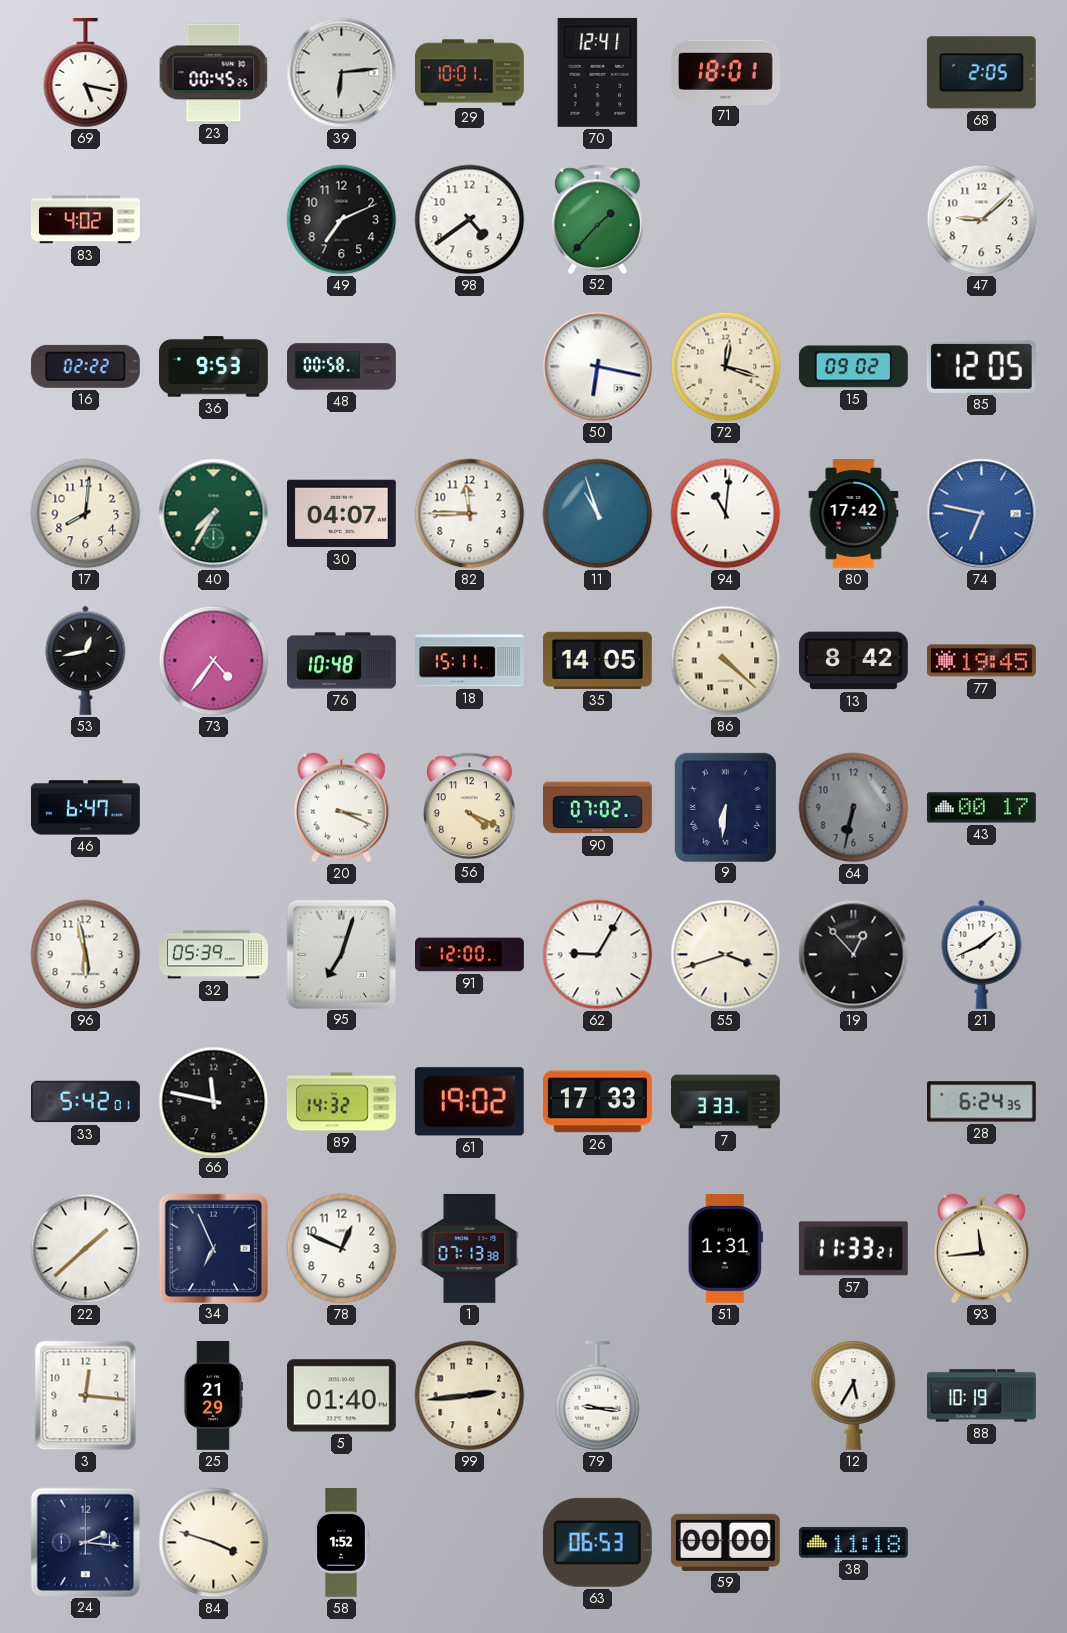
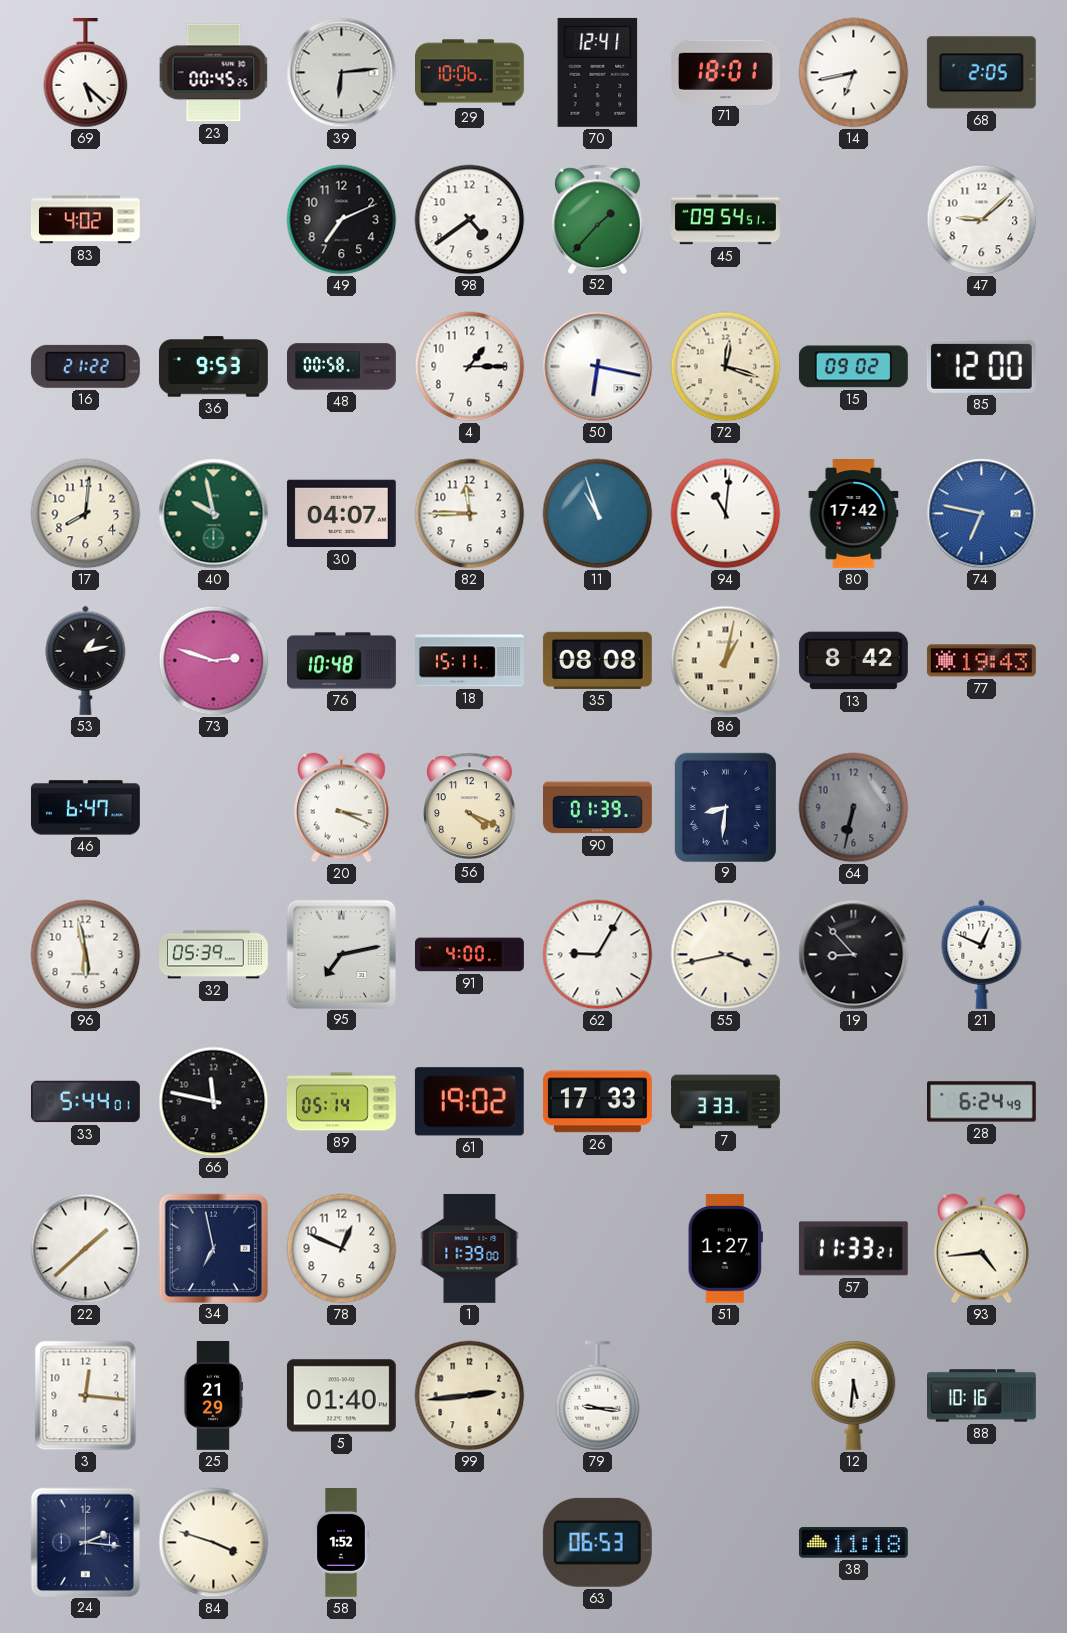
69: 5:17 -> 5:22 (86, 73)
29: 10:01 -> 10:06 (470, 73)
14: none -> 6:43 (854, 73)
45: none -> 09:54 (726, 220)
16: 02:22 -> 21:22 (85, 366)
4: none -> 1:15 (470, 367)
85: 12:05 -> 12:00 (981, 366)
40: 7:35 -> 9:58 (214, 514)
53: 12:43 -> 1:13 (86, 660)
73: 4:36 -> 2:48 (214, 661)
35: 14:05 -> 08:08 (597, 660)
86: 4:22 -> 1:02 (726, 661)
77: 19:45 -> 19:43 (981, 661)
90: 07:02 -> 01:39 (597, 808)
9: 6:31 -> 8:31 (725, 807)
43: 00:17 -> none (981, 808)
95: 7:03 -> 7:13 (341, 954)
91: 12:00 -> 4:00 (470, 955)
55: 3:42 -> 3:43 (726, 955)
19: 12:53 -> 8:53 (854, 955)
21: 1:41 -> 12:49 (982, 954)
33: 5:42 -> 5:44 (86, 1102)
89: 14:32 -> 05:14 (341, 1102)
28: 6:24:35 -> 6:24:49 (982, 1102)
34: 6:56 -> 6:58 (213, 1248)
1: 07:13 -> 11:39 (470, 1248)
51: 1:31 -> 1:27 (725, 1248)
93: 11:44 -> 4:44 (982, 1249)
12: 5:35 -> 5:31 (854, 1395)
88: 10:19 -> 10:16 (982, 1396)
59: 00:00 -> none (725, 1542)
